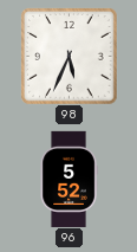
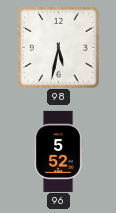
98: 5:34 -> 5:32 (58, 47)
